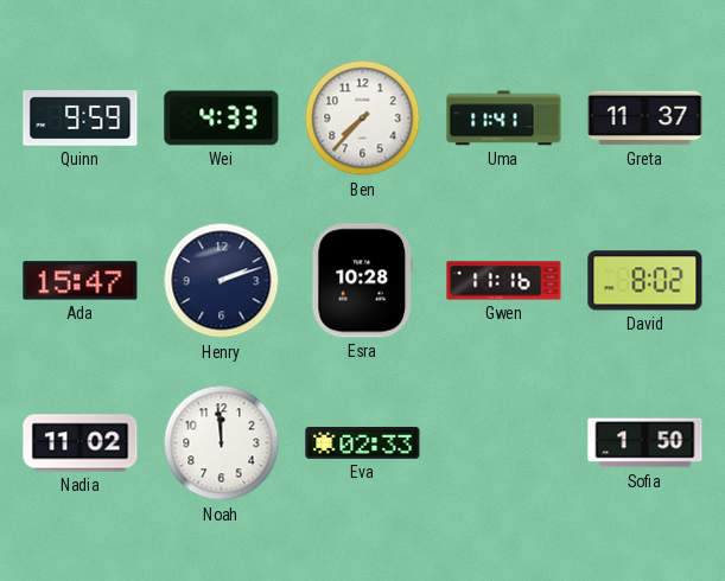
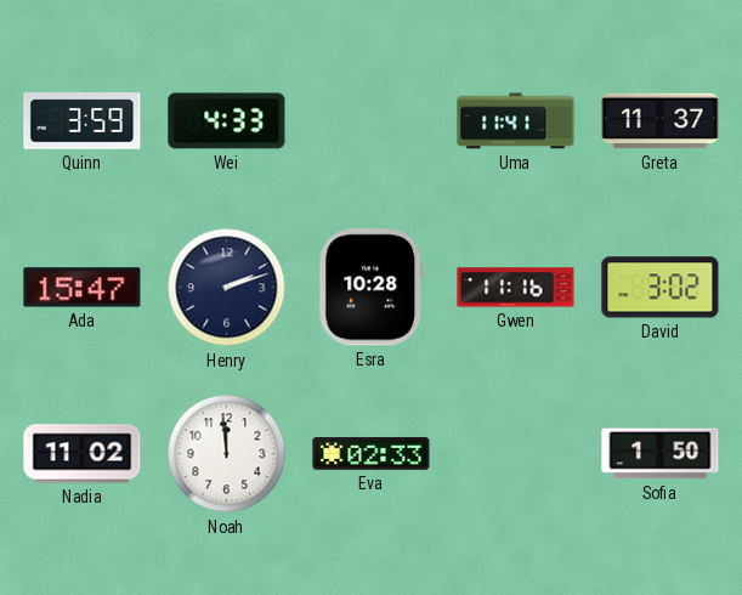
Quinn: 9:59 -> 3:59 (83, 121)
Ben: 7:37 -> none (363, 119)
David: 8:02 -> 3:02 (661, 288)
